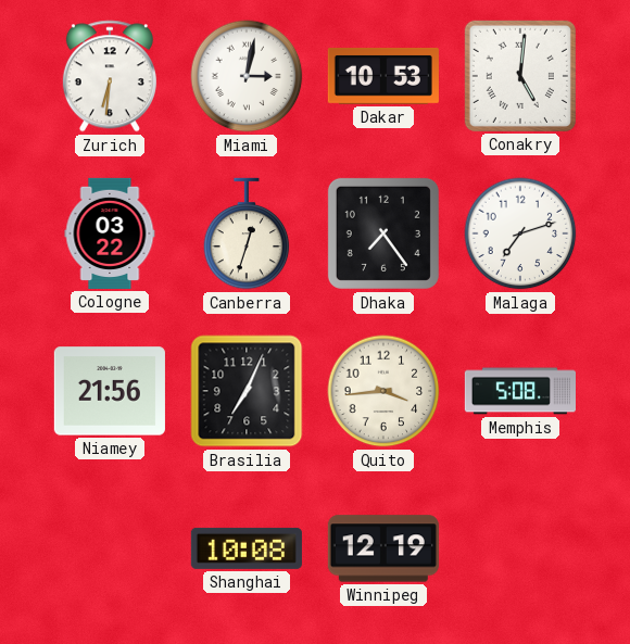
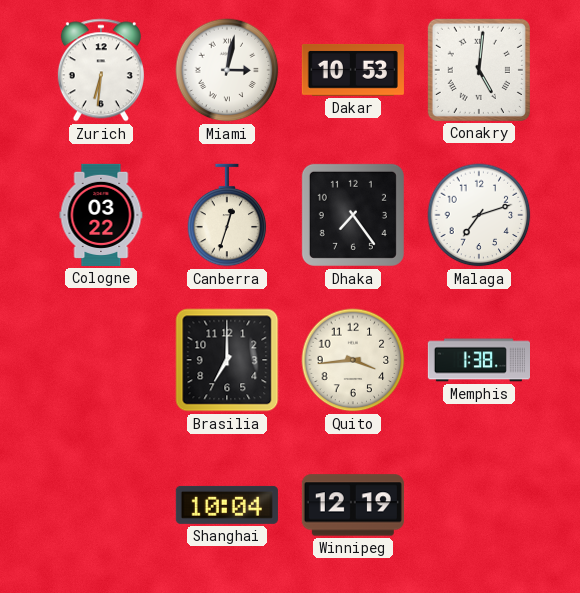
Niamey: 21:56 -> none (110, 391)
Brasilia: 7:04 -> 7:00 (227, 360)
Memphis: 5:08 -> 1:38 (478, 360)
Shanghai: 10:08 -> 10:04 (227, 505)
